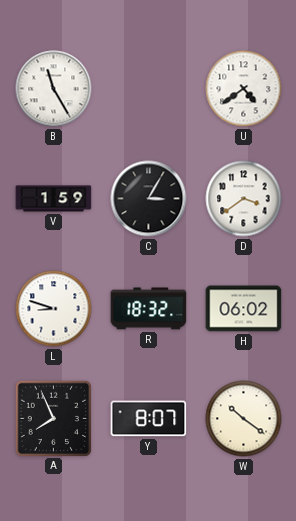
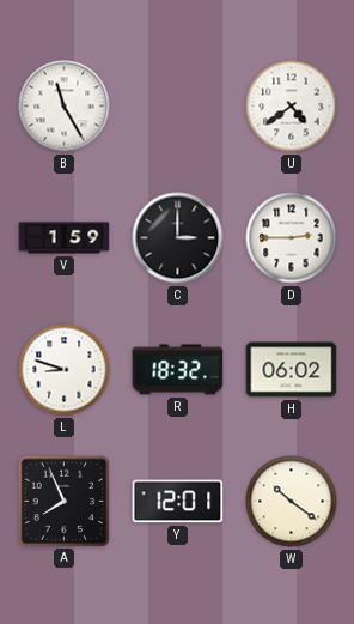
C: 3:05 -> 3:00 (178, 238)
D: 3:39 -> 2:45 (292, 238)
Y: 8:07 -> 12:01 (178, 502)
